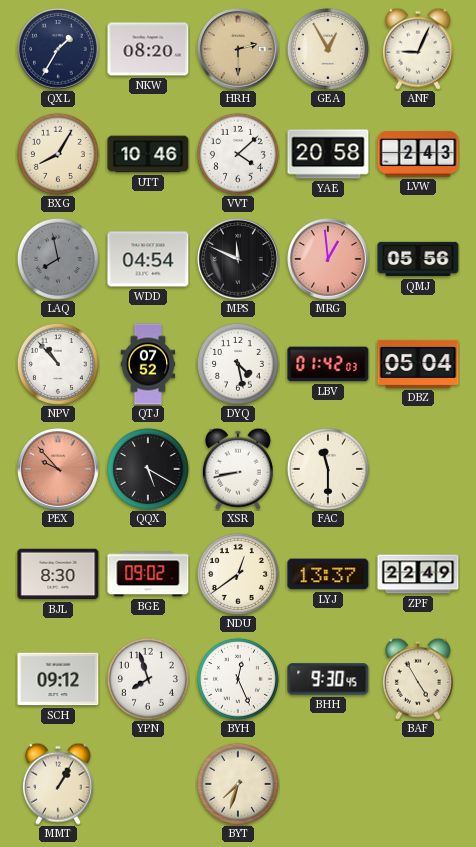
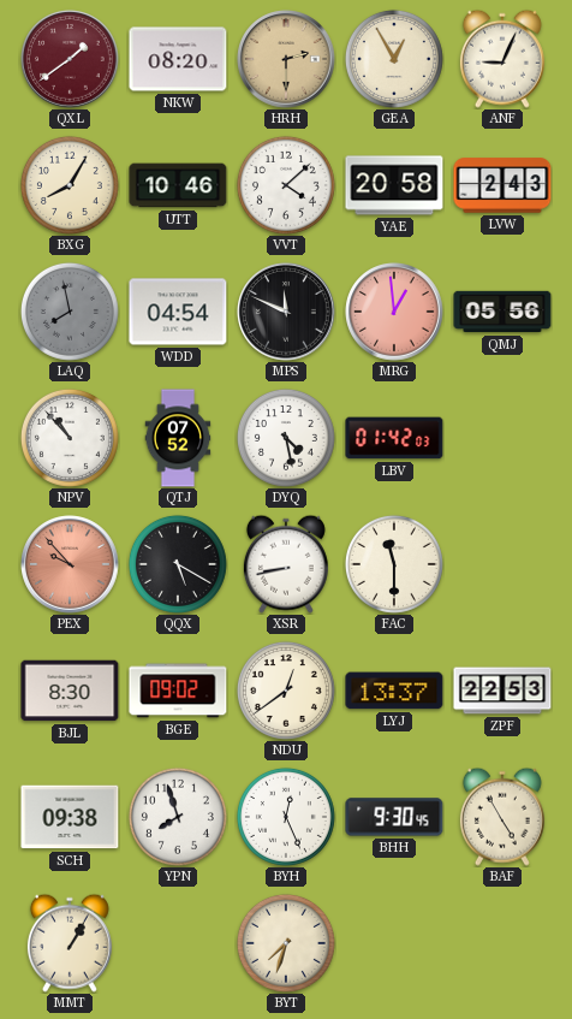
QXL: 1:35 -> 1:39 (70, 59)
QXL dial: navy -> burgundy (70, 59)
DBZ: 05:04 -> none (418, 364)
ZPF: 22:49 -> 22:53 (502, 691)
SCH: 09:12 -> 09:38 (70, 817)
